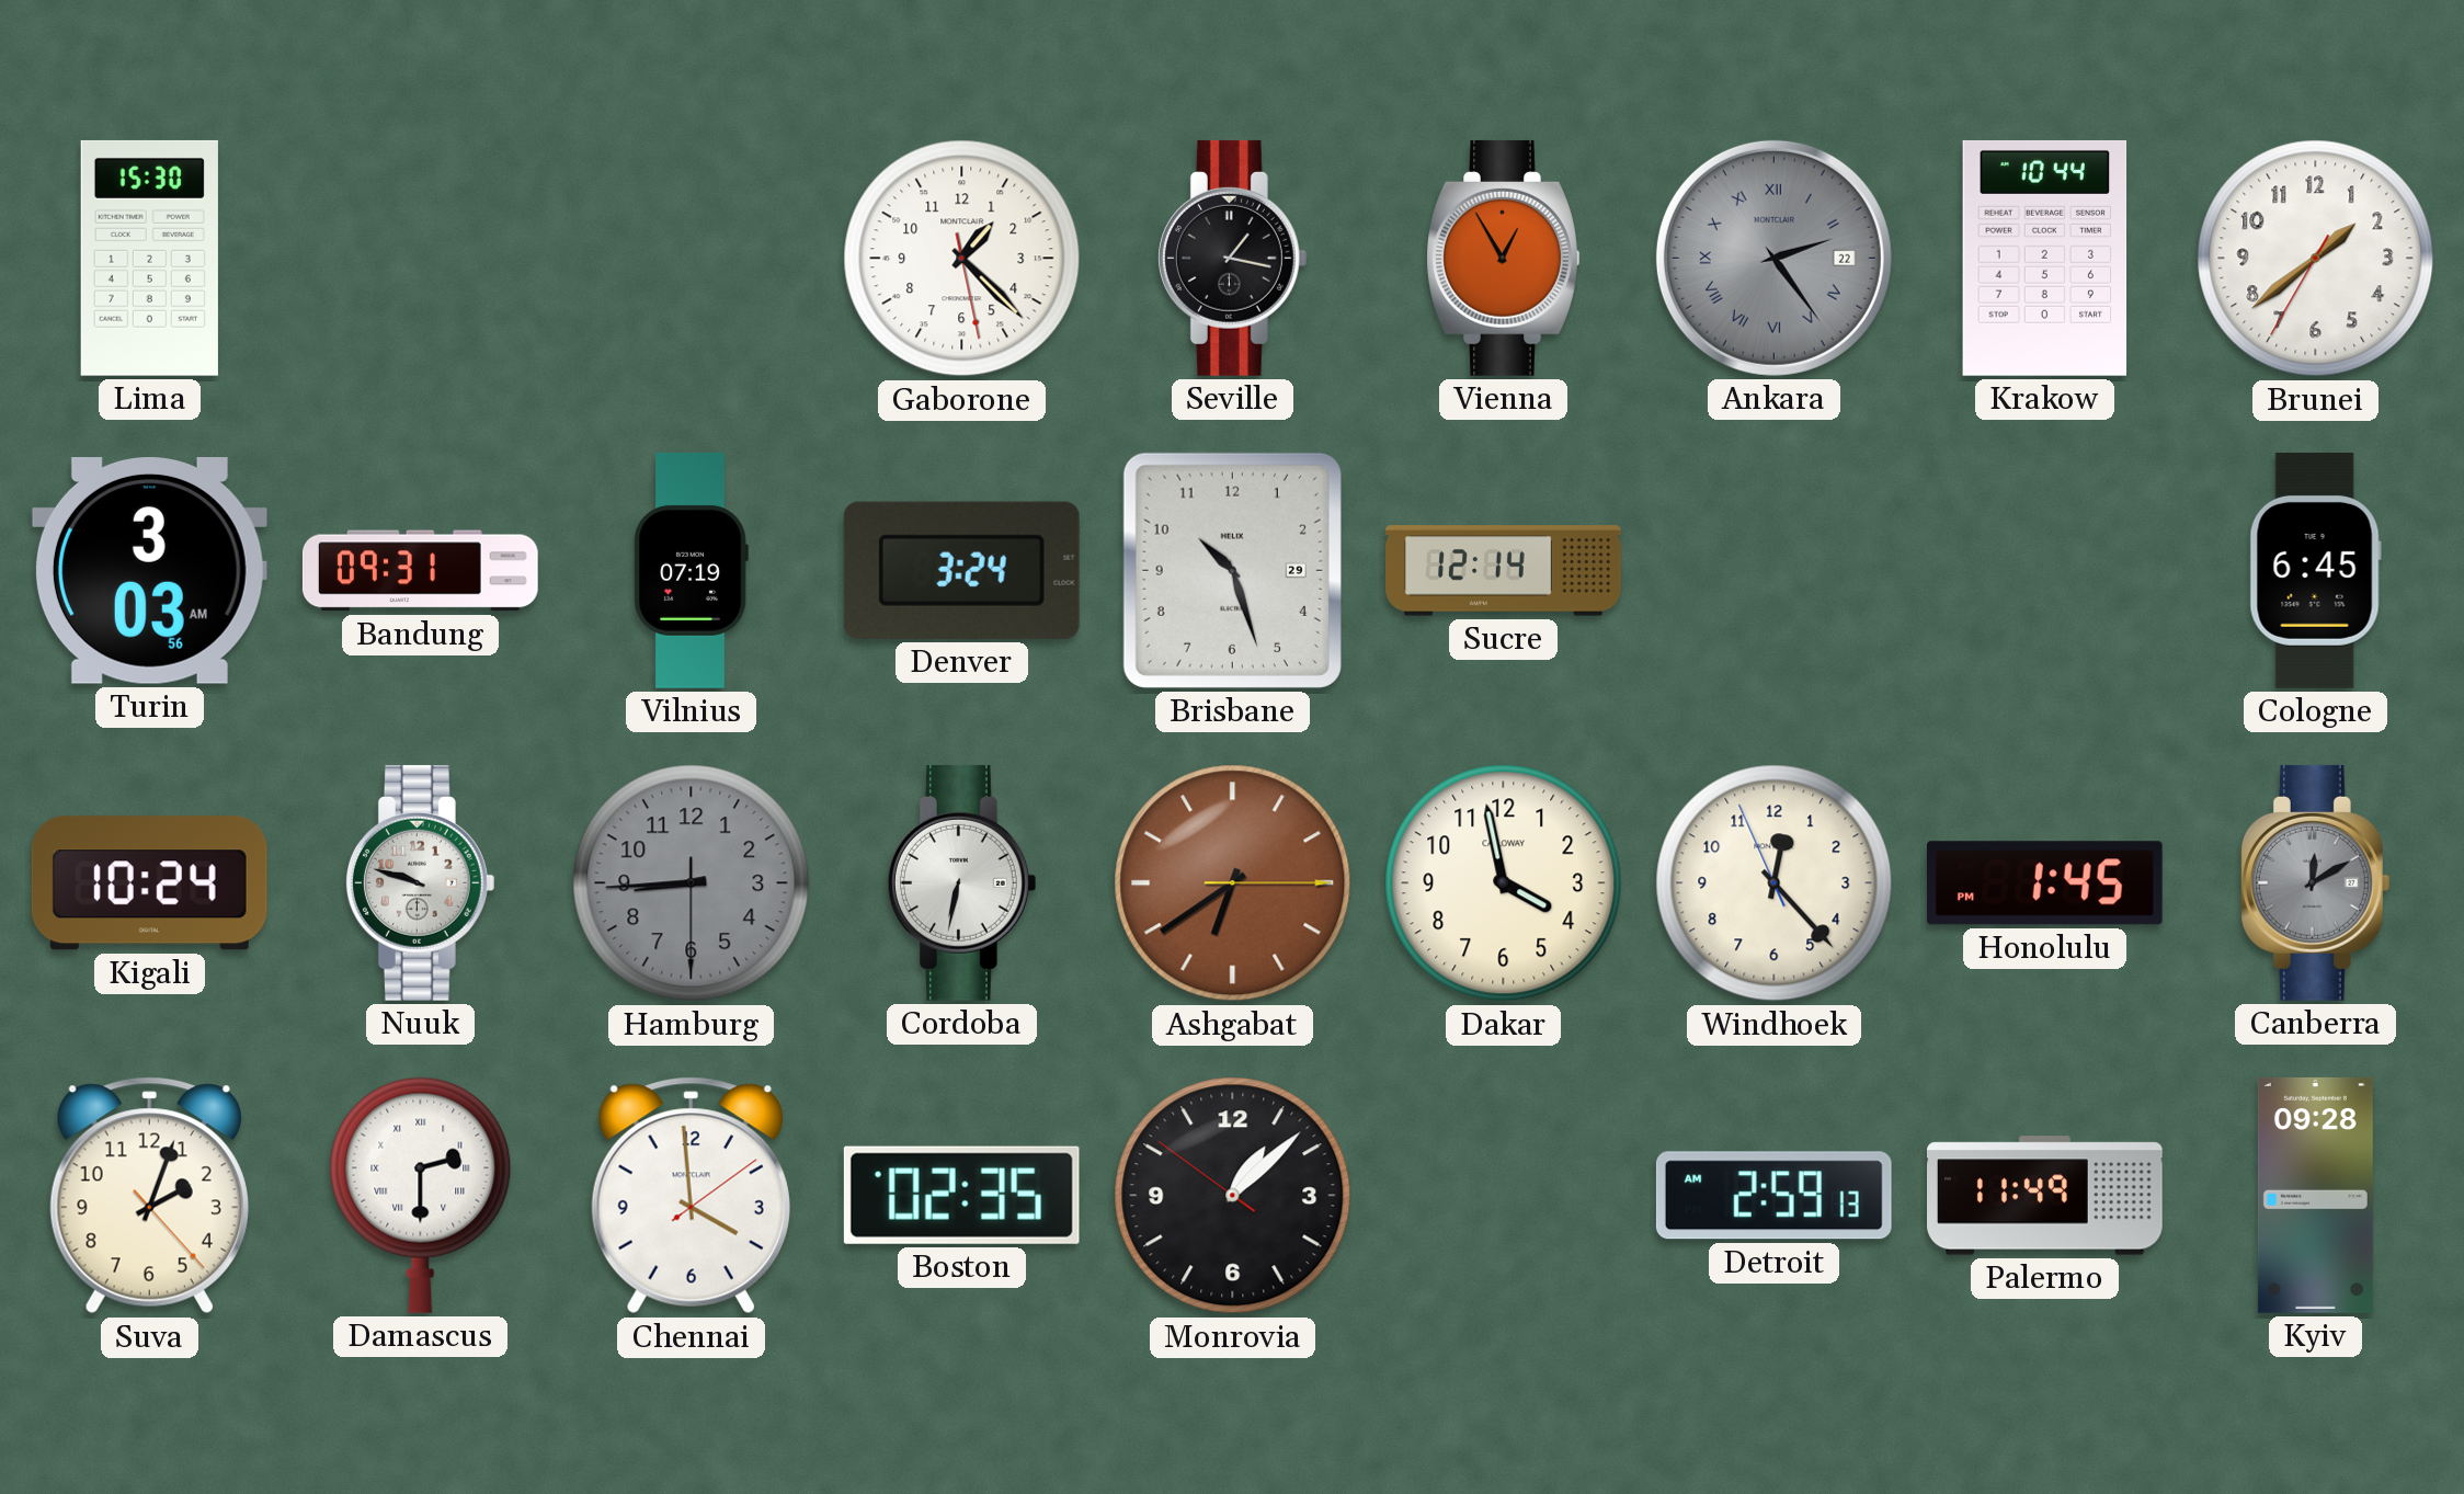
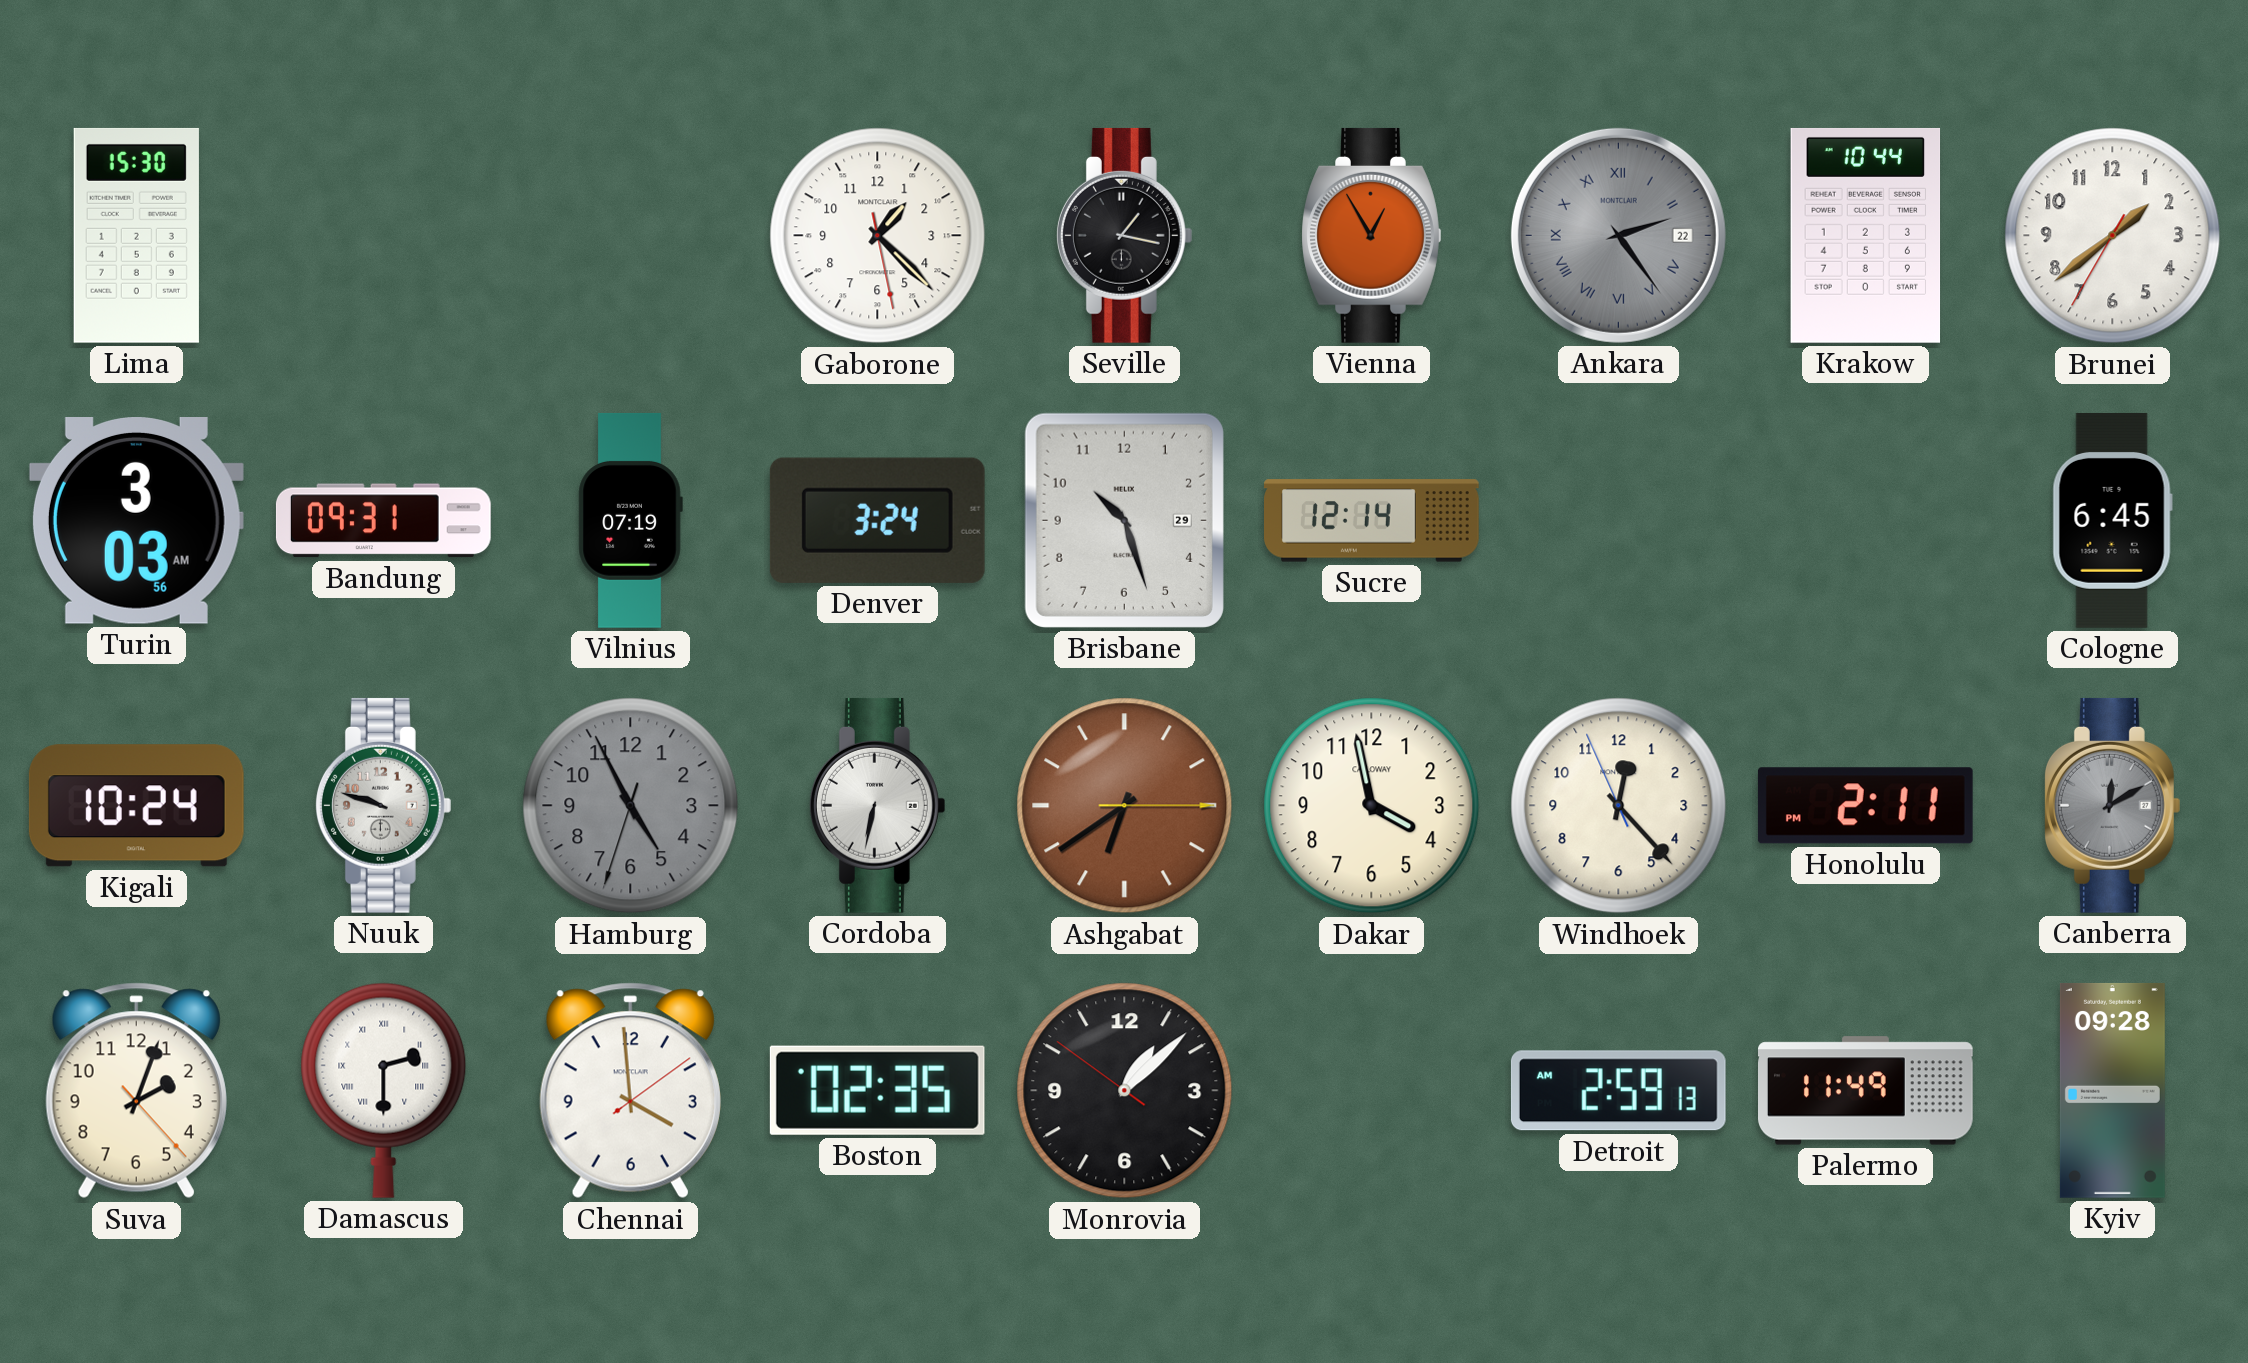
Hamburg: 8:44 -> 4:55 (631, 806)
Honolulu: 1:45 -> 2:11 (1865, 806)
